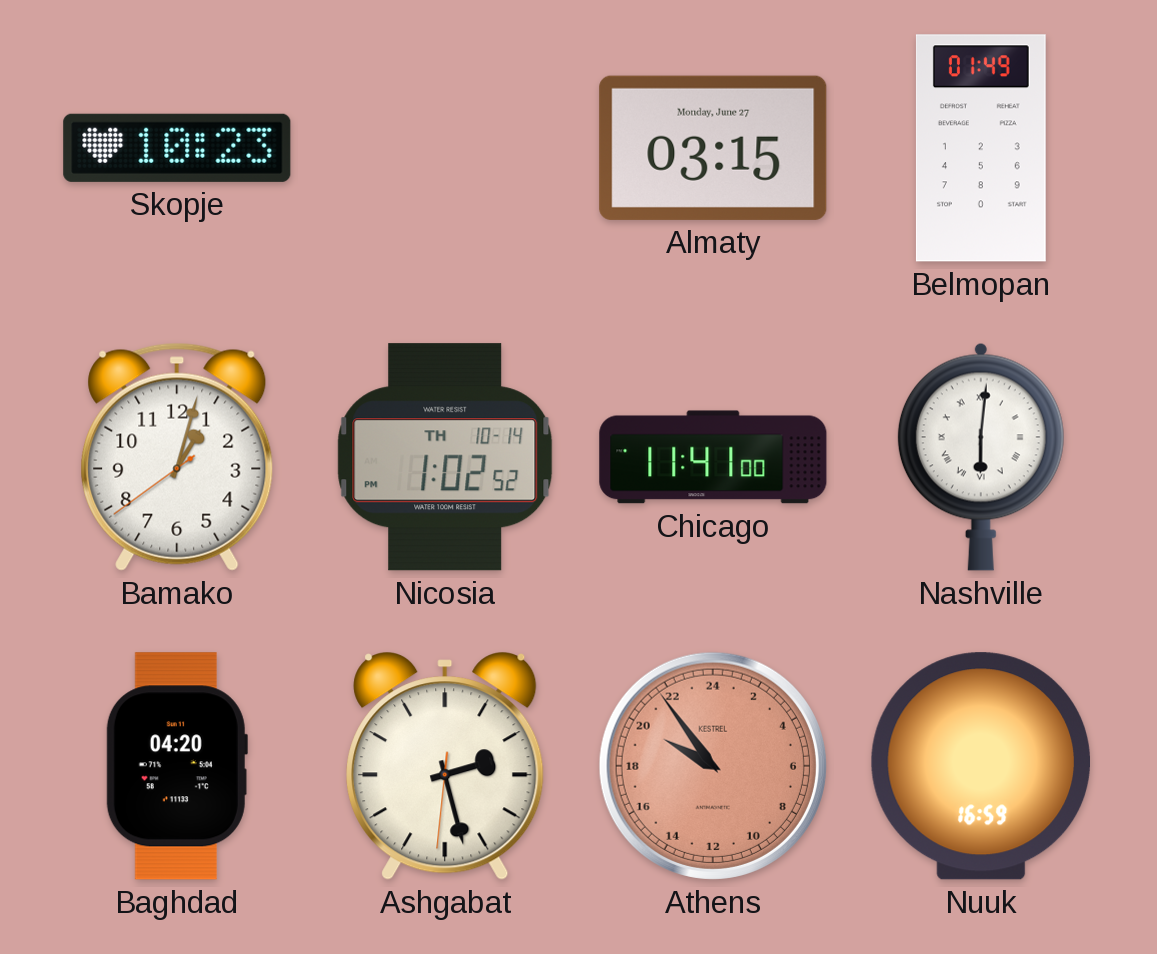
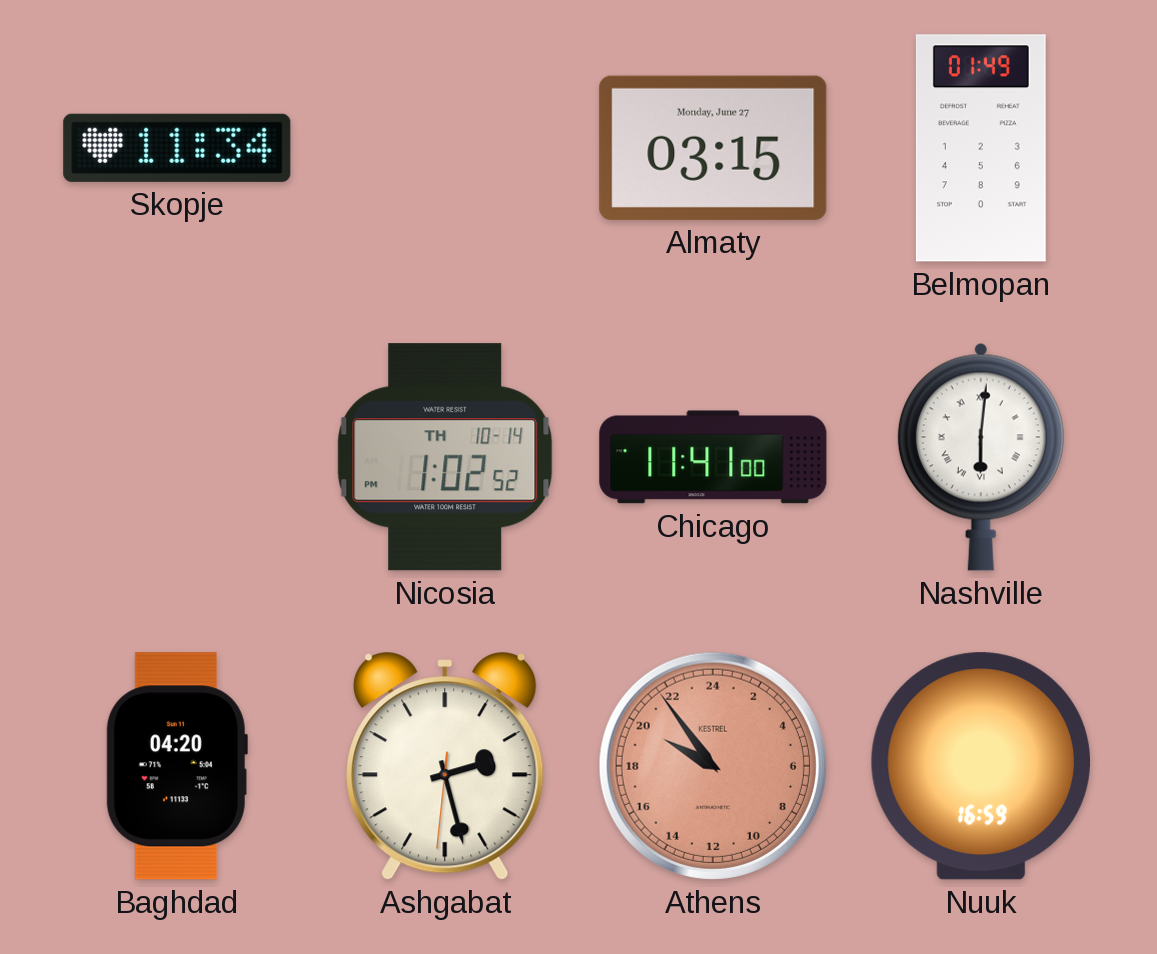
Skopje: 10:23 -> 11:34 (177, 148)
Bamako: 1:02 -> none (177, 457)
